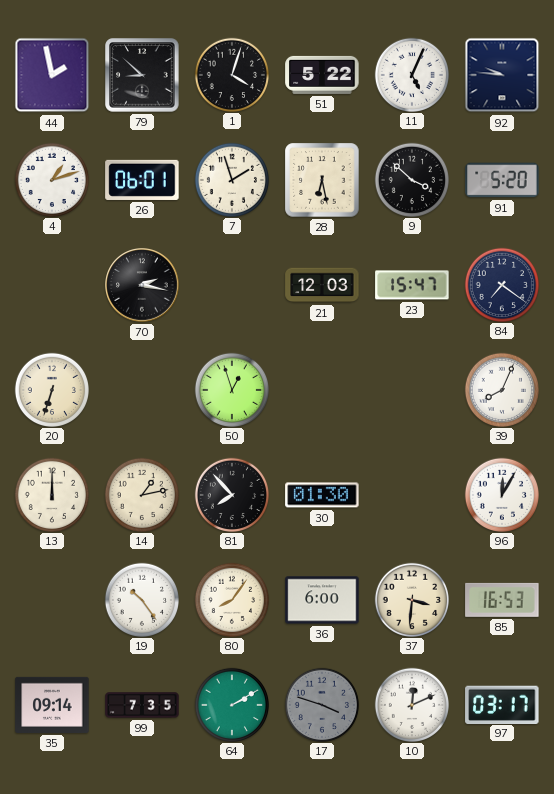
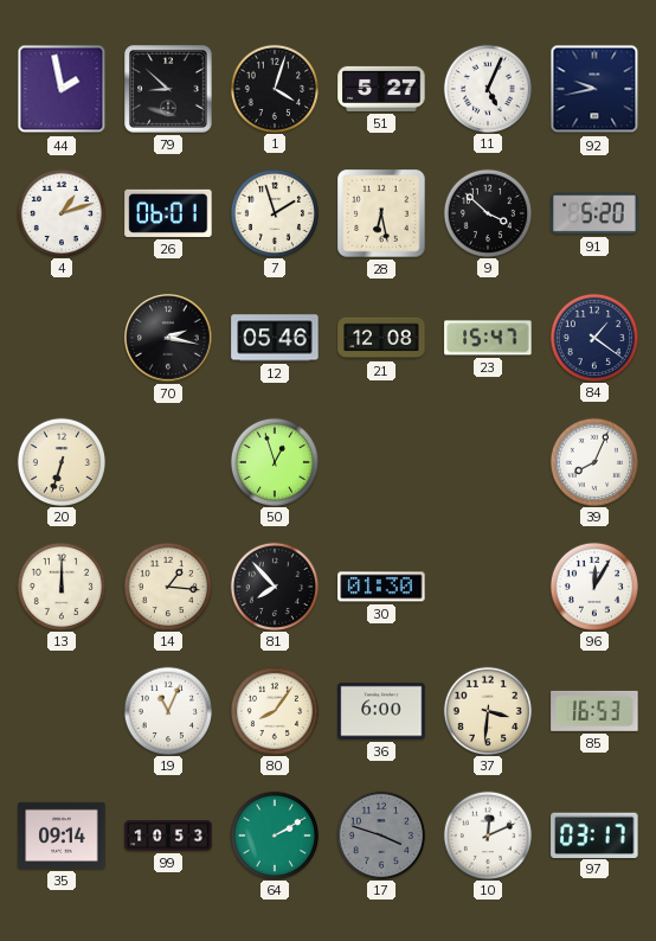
51: 5:22 -> 5:27 (381, 89)
92: 9:46 -> 9:43 (594, 89)
12: none -> 05:46 (275, 338)
21: 12:03 -> 12:08 (381, 338)
84: 7:21 -> 1:21 (593, 337)
14: 1:13 -> 1:16 (167, 585)
19: 10:24 -> 11:04 (167, 710)
99: 7:35 -> 10:53 (168, 836)
